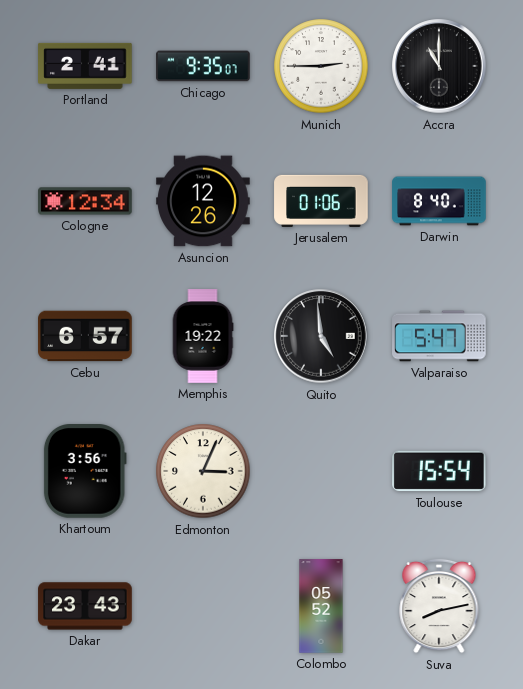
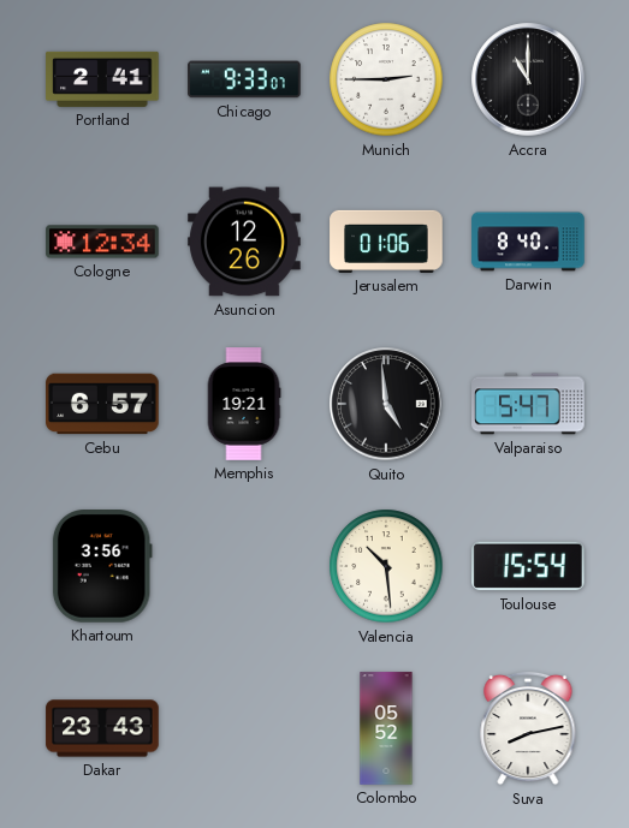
Chicago: 9:35 -> 9:33 (244, 79)
Memphis: 19:22 -> 19:21 (244, 404)
Edmonton: 3:04 -> none (203, 471)
Valencia: none -> 10:29 (386, 566)
